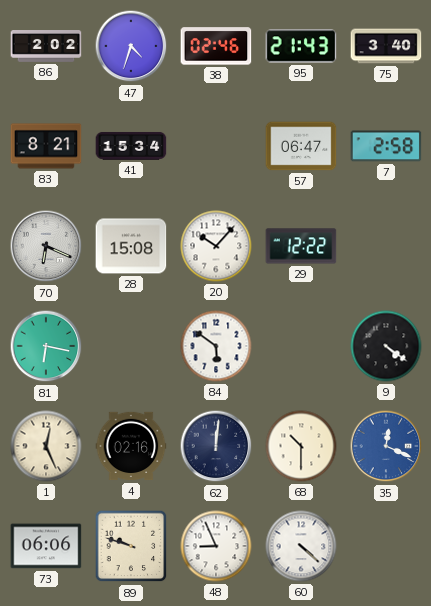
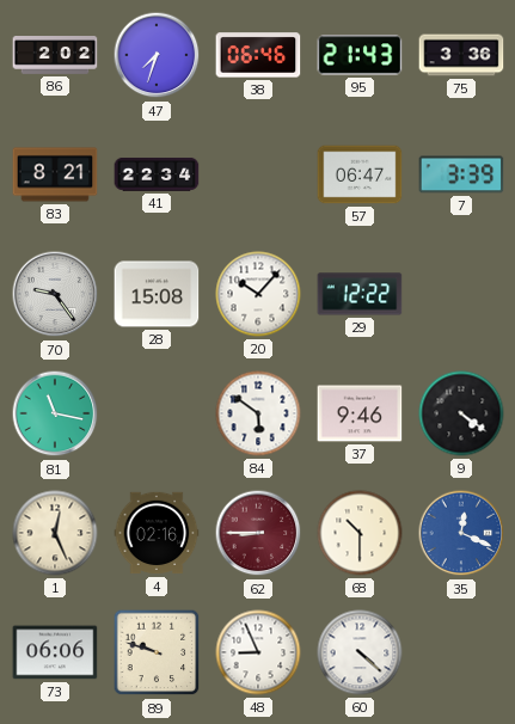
47: 4:33 -> 7:33 (157, 55)
38: 02:46 -> 06:46 (258, 55)
75: 3:40 -> 3:36 (461, 55)
41: 15:34 -> 22:34 (157, 174)
7: 2:58 -> 3:39 (461, 174)
70: 6:19 -> 9:24 (55, 294)
81: 6:17 -> 11:17 (55, 413)
37: none -> 9:46 (360, 413)
62: 12:01 -> 8:45 (258, 533)
62 dial: navy -> burgundy (258, 533)
